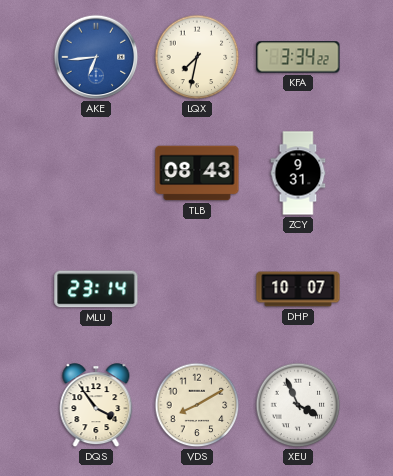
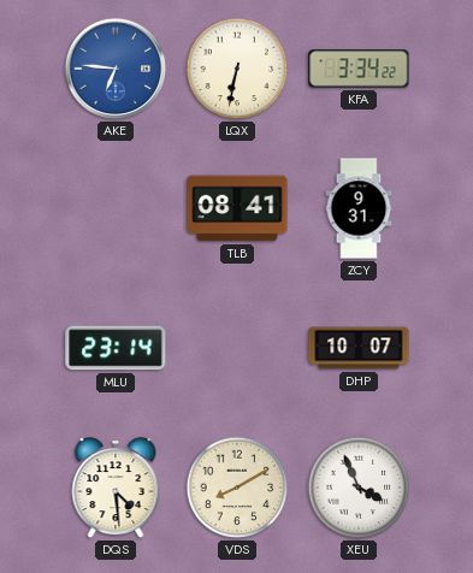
AKE: 6:44 -> 6:46 (116, 69)
LQX: 7:32 -> 6:32 (237, 69)
TLB: 08:43 -> 08:41 (237, 208)
DQS: 3:54 -> 4:29 (116, 489)
